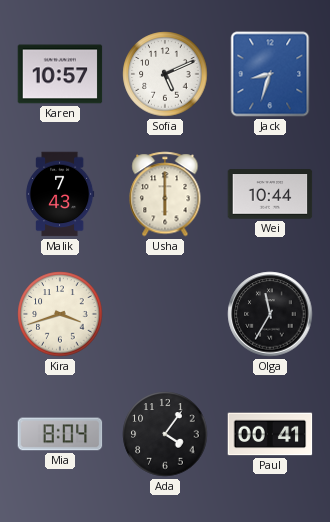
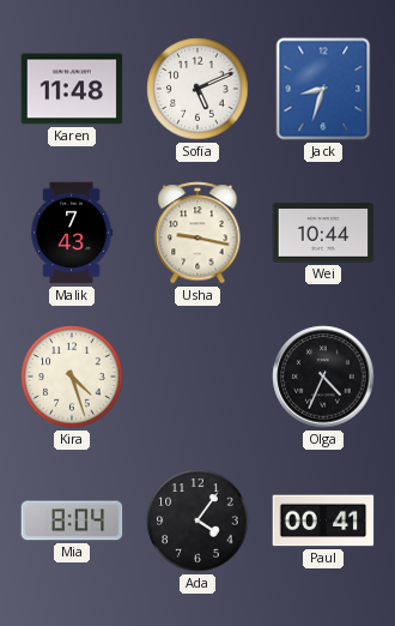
Karen: 10:57 -> 11:48 (72, 89)
Usha: 6:00 -> 9:17 (197, 233)
Kira: 3:42 -> 4:27 (72, 377)
Olga: 11:35 -> 4:34 (323, 377)
